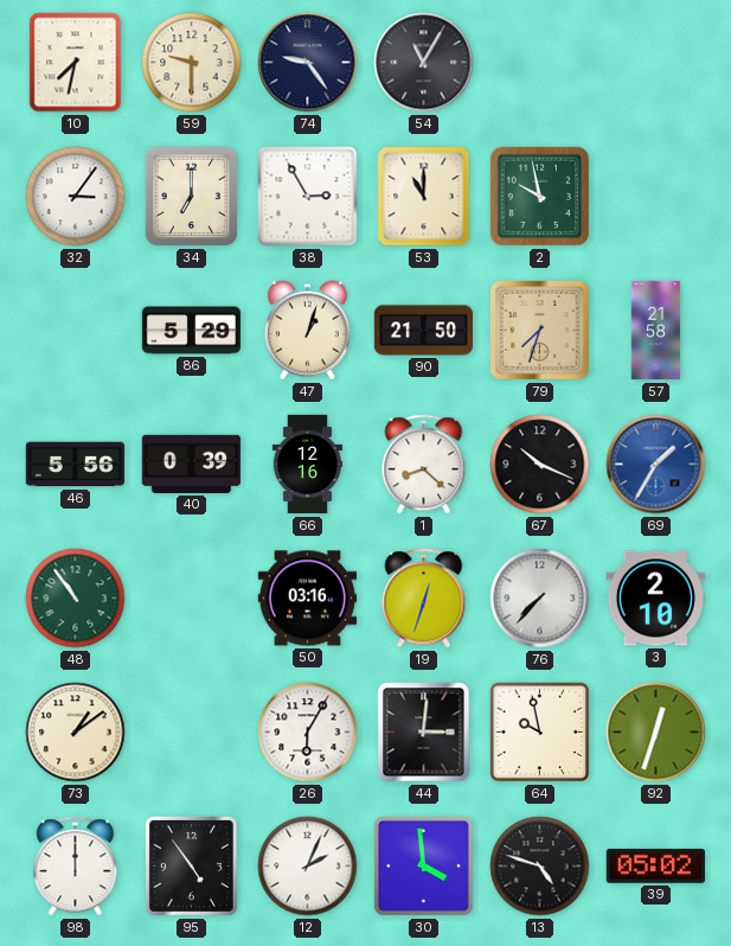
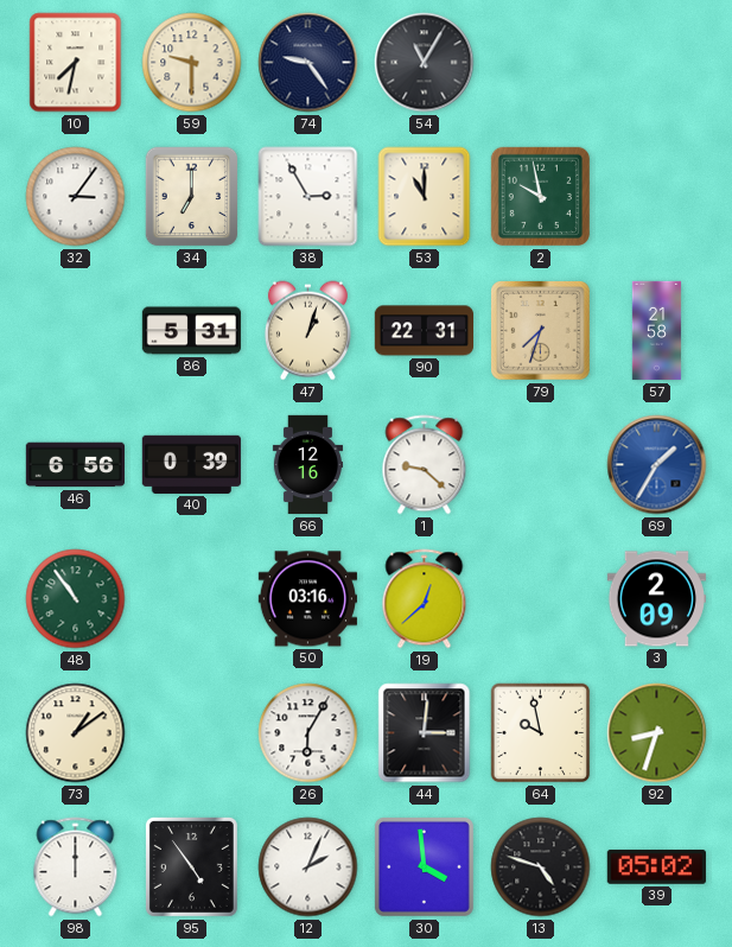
86: 5:29 -> 5:31 (191, 331)
90: 21:50 -> 22:31 (424, 331)
46: 5:56 -> 6:56 (75, 465)
1: 8:22 -> 9:22 (425, 465)
67: 10:19 -> none (540, 465)
19: 12:33 -> 12:38 (425, 599)
76: 7:37 -> none (540, 599)
3: 2:10 -> 2:09 (656, 599)
92: 12:33 -> 8:33 (657, 733)
